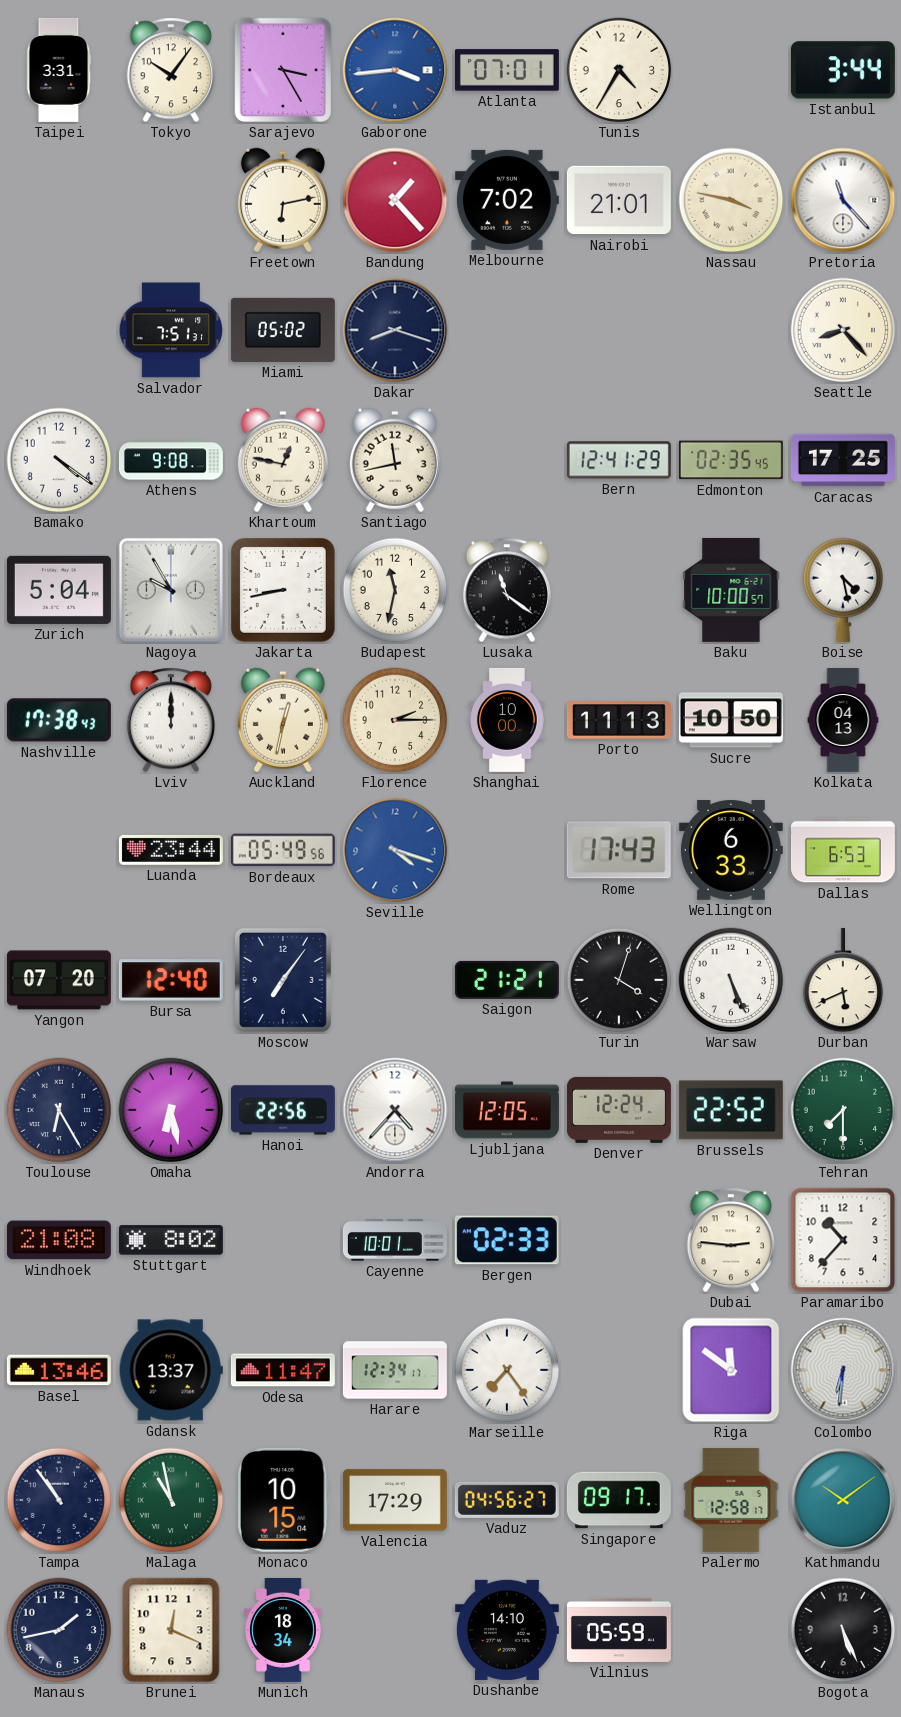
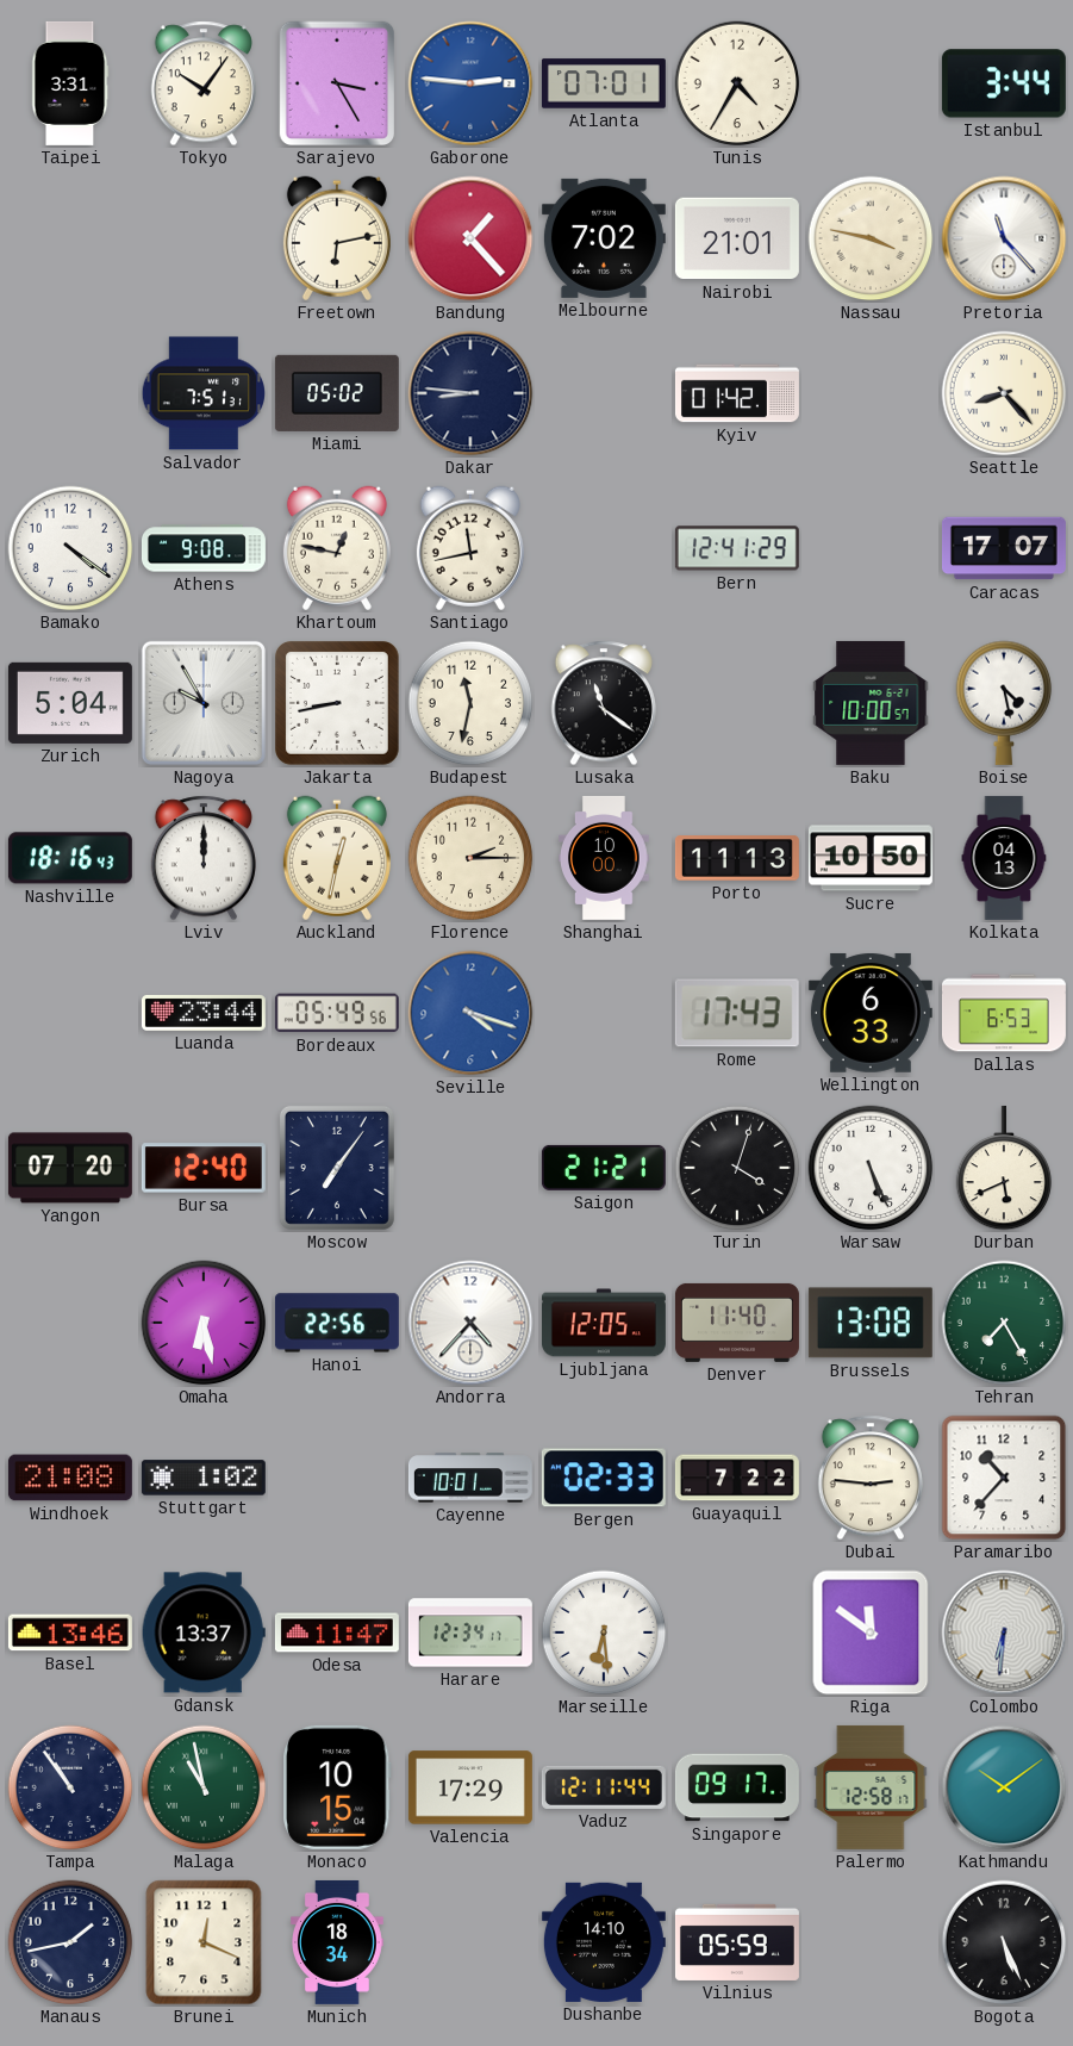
Gaborone: 3:44 -> 2:46 (470, 83)
Dakar: 8:18 -> 8:46 (470, 393)
Kyiv: none -> 01:42 (737, 393)
Edmonton: 02:35 -> none (731, 460)
Caracas: 17:25 -> 17:07 (1004, 548)
Nashville: 17:38 -> 18:16 (70, 858)
Toulouse: 6:25 -> none (59, 1110)
Denver: 12:24 -> 11:40 (737, 1323)
Brussels: 22:52 -> 13:08 (871, 1323)
Tehran: 7:30 -> 7:25 (1004, 1323)
Stuttgart: 8:02 -> 1:02 (204, 1478)
Guayaquil: none -> 7:22 (737, 1478)
Marseille: 7:24 -> 6:29 (604, 1633)
Vaduz: 04:56 -> 12:11 (604, 1787)
